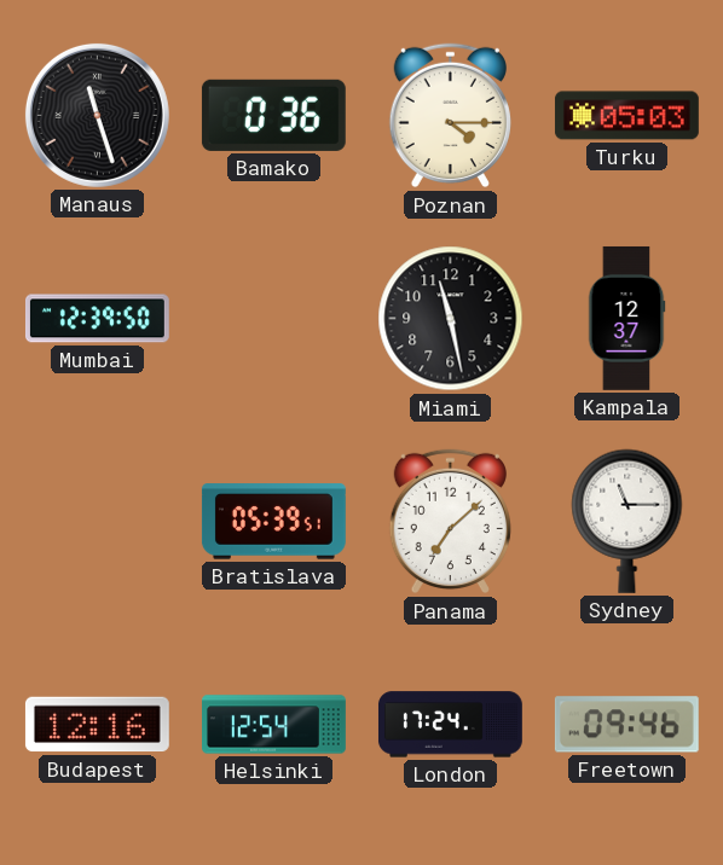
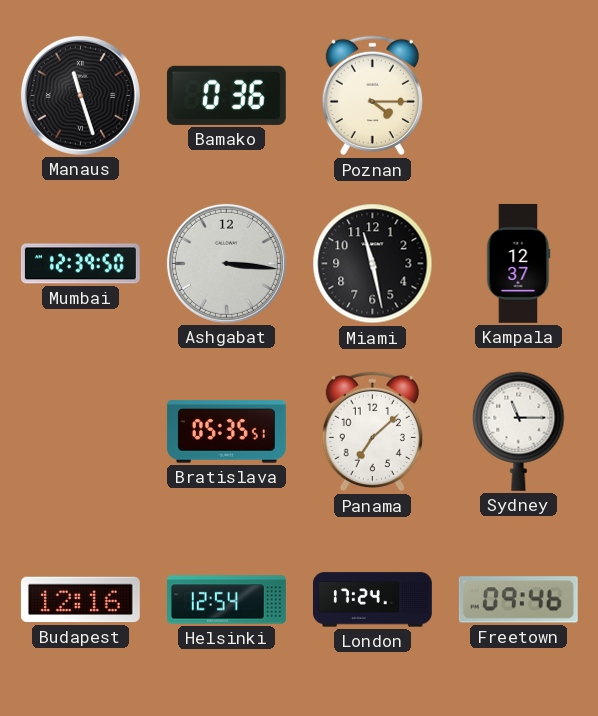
Turku: 05:03 -> none (626, 116)
Ashgabat: none -> 3:16 (226, 263)
Bratislava: 05:39 -> 05:35 (226, 432)
